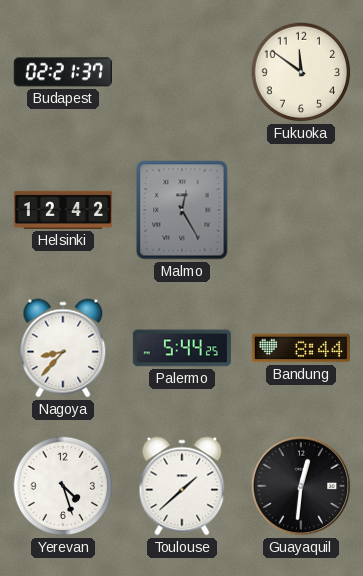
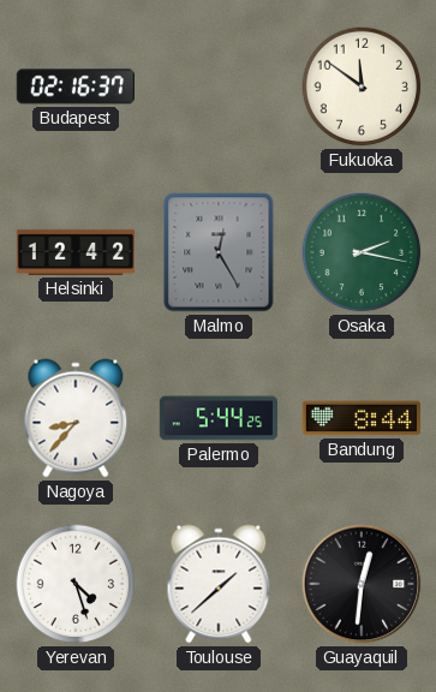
Budapest: 02:21 -> 02:16 (76, 86)
Osaka: none -> 2:17 (362, 252)
